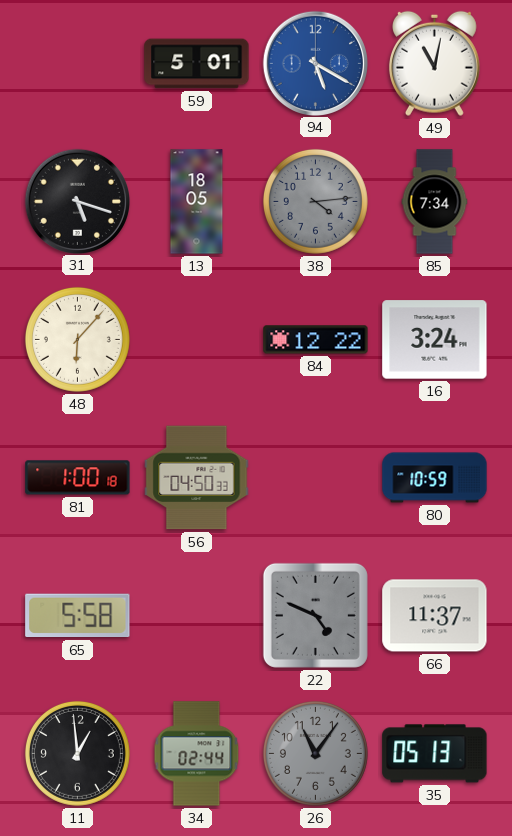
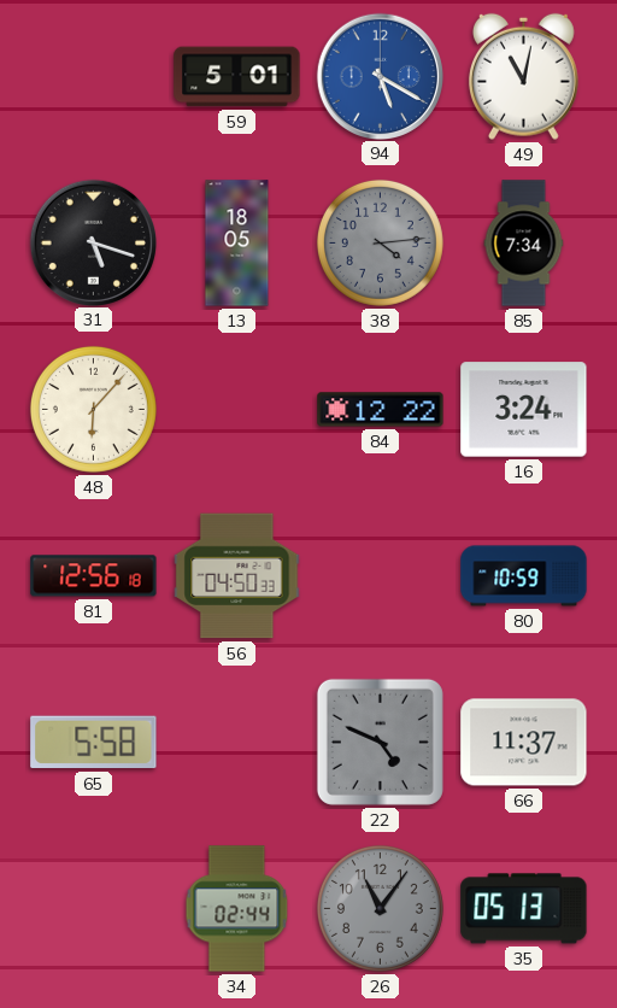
81: 1:00 -> 12:56 (94, 576)
11: 12:59 -> none (77, 753)
